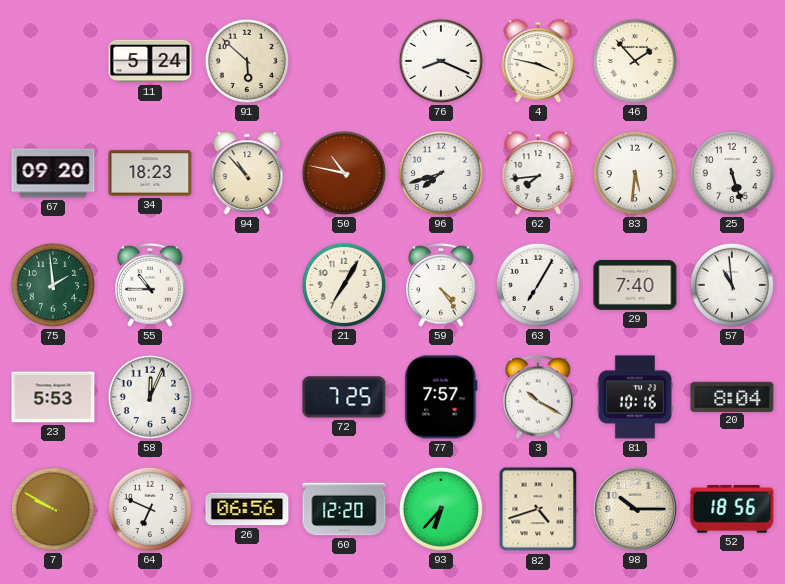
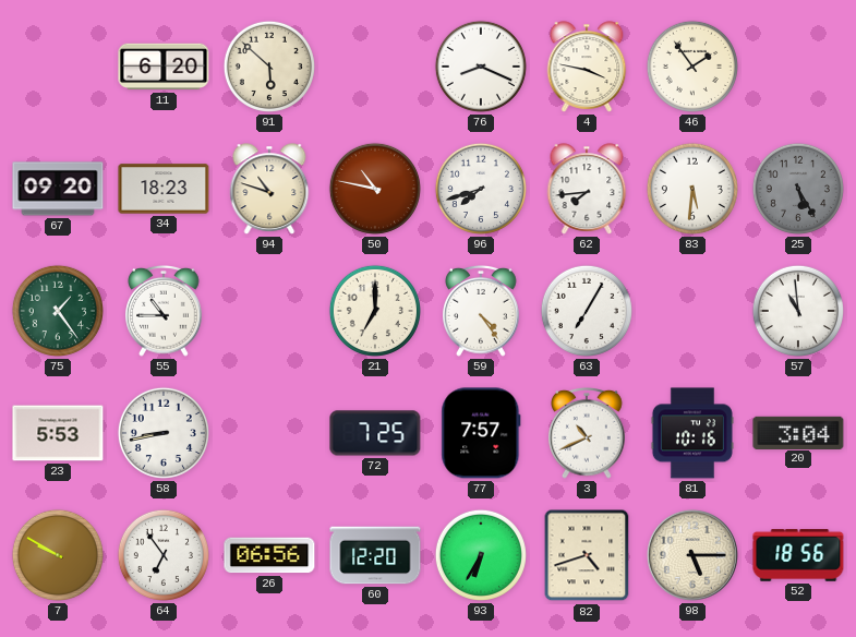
11: 5:24 -> 6:20 (164, 67)
46: 1:53 -> 1:54 (692, 67)
94: 10:53 -> 10:48 (269, 189)
25: 5:27 -> 5:25 (798, 189)
25 dial: white -> grey (798, 189)
75: 1:59 -> 1:24 (58, 311)
21: 7:05 -> 7:00 (375, 311)
29: 7:40 -> none (635, 285)
58: 12:04 -> 8:43 (164, 433)
3: 10:20 -> 10:41 (587, 433)
20: 8:04 -> 3:04 (798, 432)
64: 6:49 -> 6:54 (164, 555)
93: 6:37 -> 6:35 (481, 555)
98: 10:15 -> 5:15 (692, 555)
